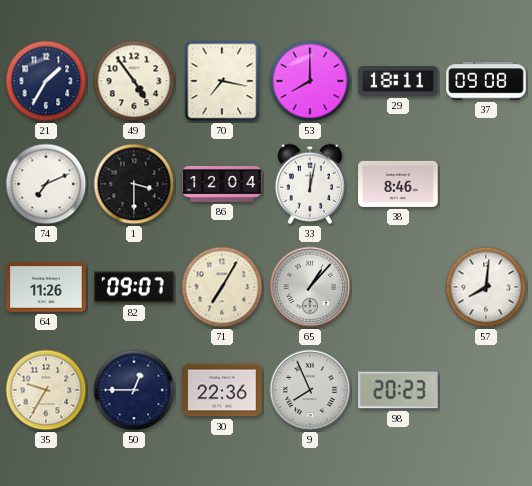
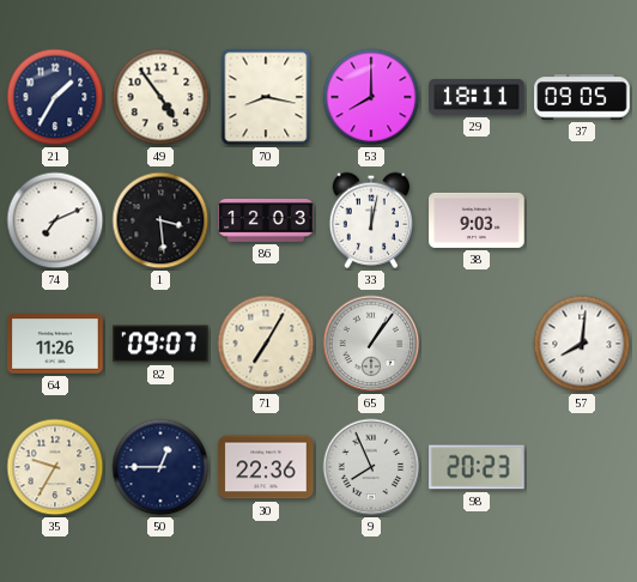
70: 7:17 -> 8:17 (266, 97)
37: 09:08 -> 09:05 (582, 97)
1: 3:30 -> 3:29 (160, 220)
86: 12:04 -> 12:03 (266, 222)
38: 8:46 -> 9:03 (477, 220)
65: 1:07 -> 1:06 (371, 344)
